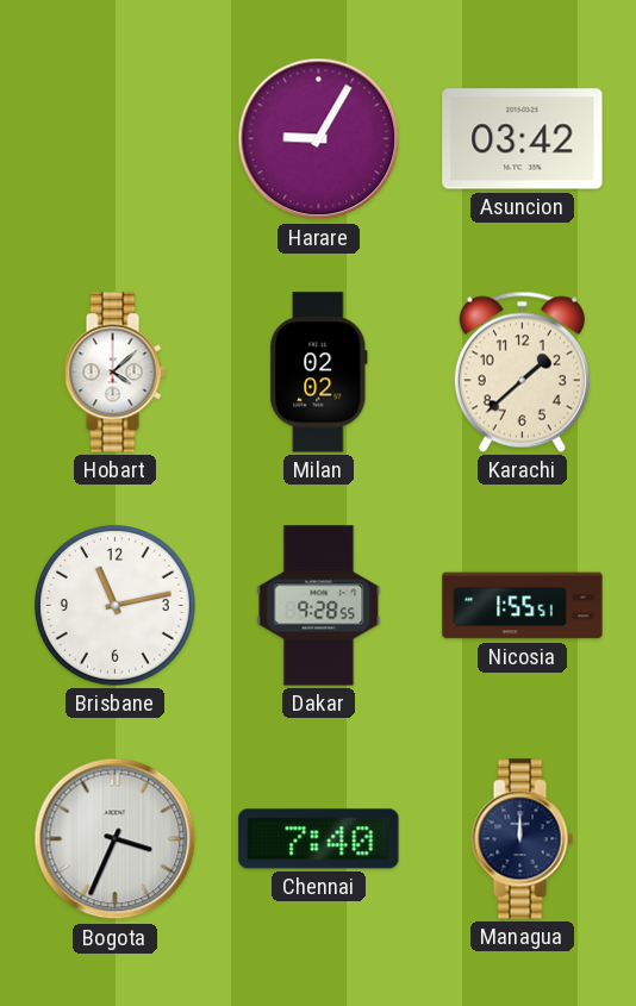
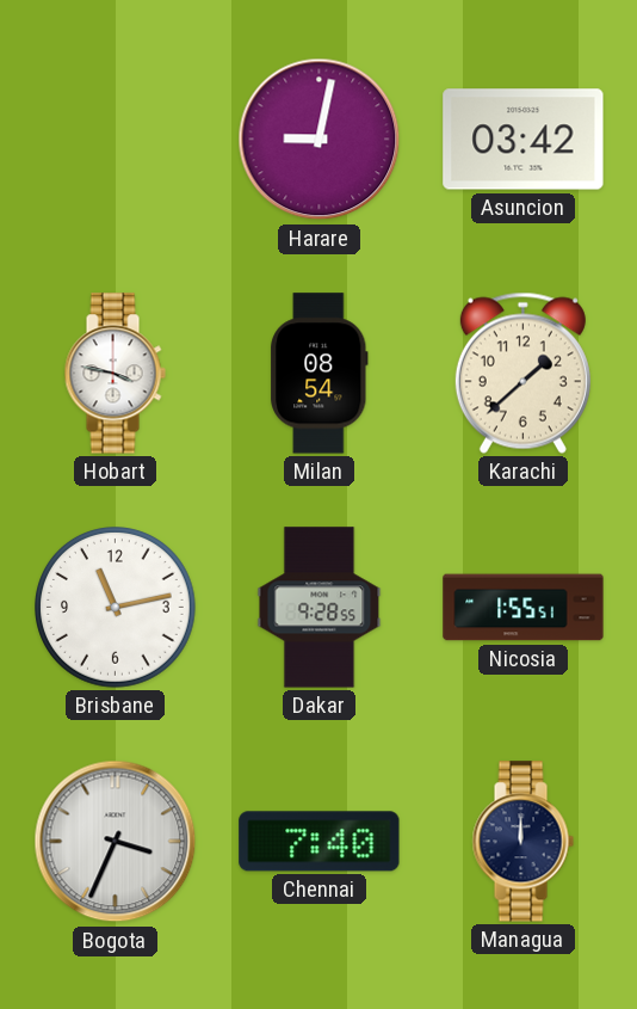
Harare: 9:05 -> 9:02 (320, 140)
Hobart: 4:08 -> 3:47 (115, 374)
Milan: 02:02 -> 08:54 (320, 374)
